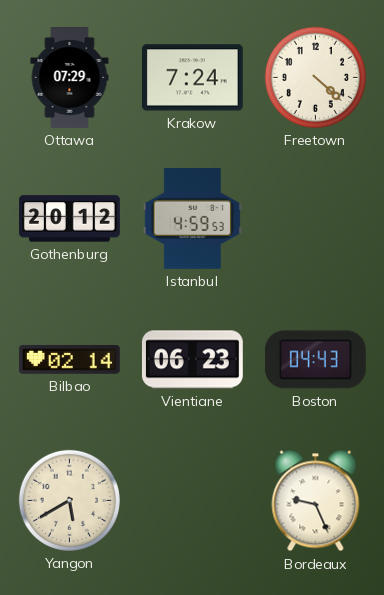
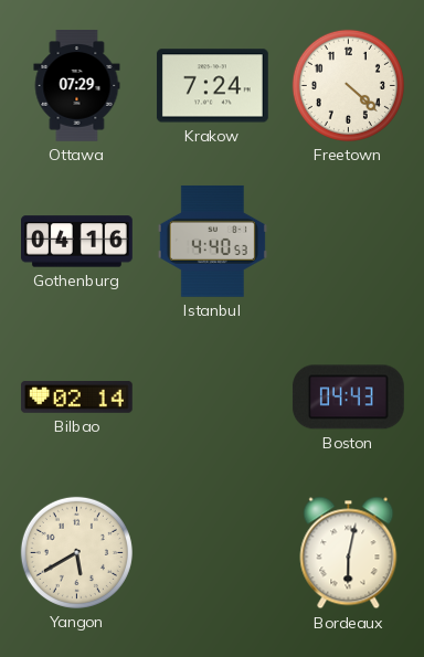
Gothenburg: 20:12 -> 04:16 (77, 242)
Istanbul: 4:59 -> 4:40 (212, 241)
Vientiane: 06:23 -> none (192, 360)
Bordeaux: 9:26 -> 6:02 (349, 553)
